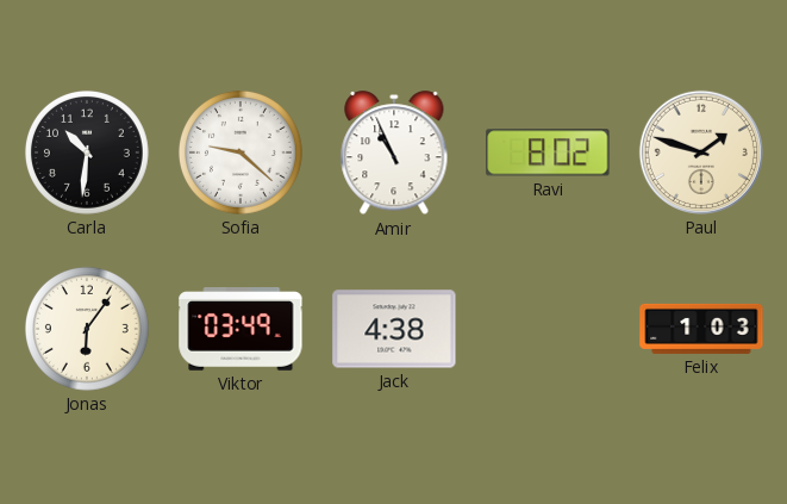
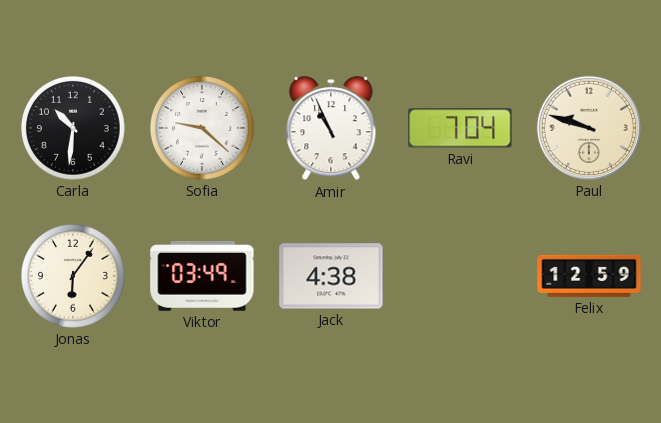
Ravi: 8:02 -> 7:04 (460, 128)
Paul: 1:48 -> 9:48 (589, 128)
Felix: 1:03 -> 12:59 (589, 276)
